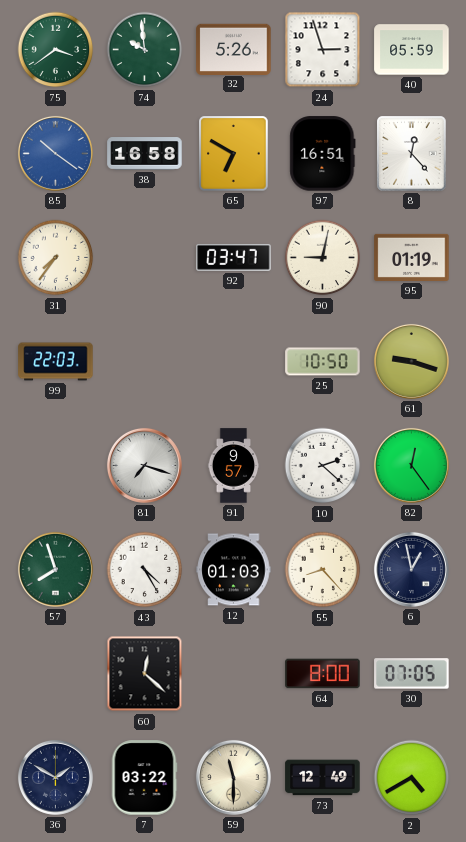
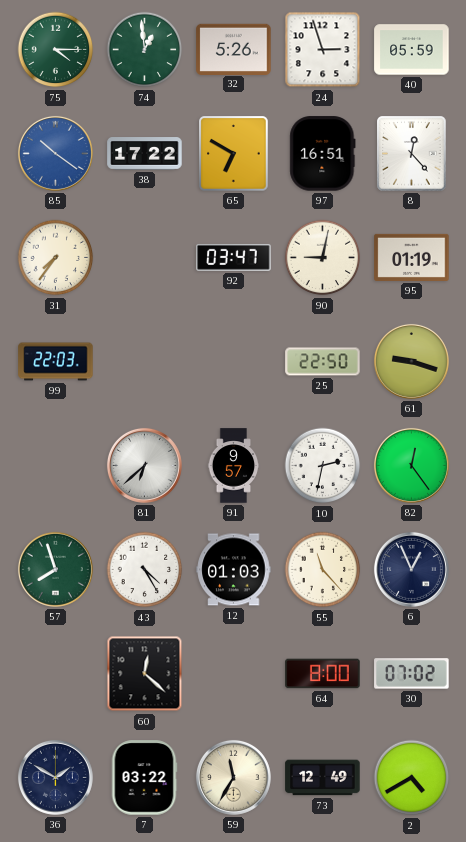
75: 3:39 -> 4:15 (56, 50)
74: 9:59 -> 12:59 (145, 50)
38: 16:58 -> 17:22 (145, 154)
25: 10:50 -> 22:50 (323, 362)
81: 7:18 -> 6:38 (144, 465)
10: 2:22 -> 2:32 (323, 466)
55: 8:23 -> 11:23 (323, 570)
6: 12:58 -> 12:56 (411, 569)
30: 07:05 -> 07:02 (412, 674)
59: 11:30 -> 11:35 (233, 777)
